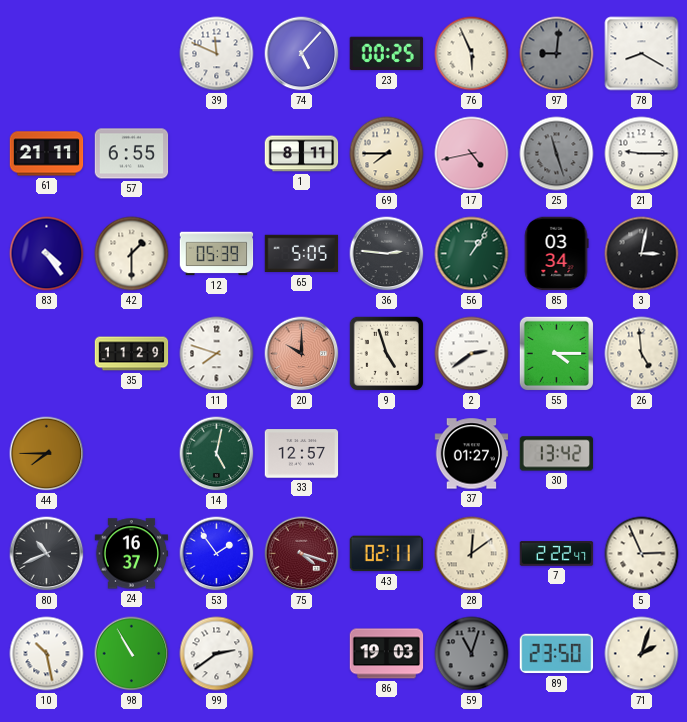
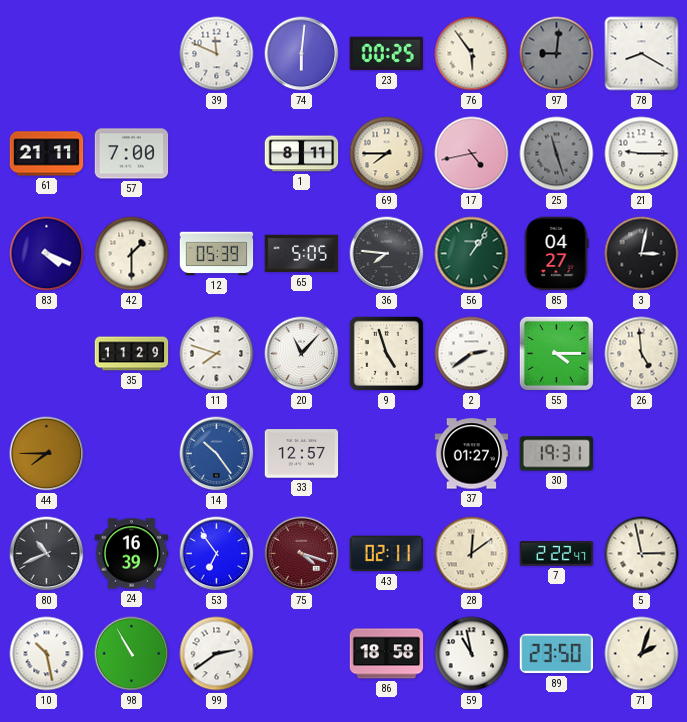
74: 5:07 -> 6:01 (302, 54)
76: 5:56 -> 5:54 (472, 54)
57: 6:55 -> 7:00 (132, 154)
83: 4:24 -> 4:19 (47, 254)
36: 2:46 -> 7:46 (387, 254)
85: 03:34 -> 04:27 (556, 254)
20: 10:00 -> 11:07 (302, 354)
20 dial: salmon -> white (302, 354)
14: 5:02 -> 10:24 (217, 454)
14 dial: green -> blue (217, 454)
30: 13:42 -> 19:31 (557, 454)
24: 16:37 -> 16:39 (132, 554)
53: 1:54 -> 6:54 (217, 554)
5: 2:56 -> 2:58 (642, 554)
86: 19:03 -> 18:58 (387, 654)
59: 11:03 -> 10:58 (472, 654)
59 dial: grey -> white (472, 654)
